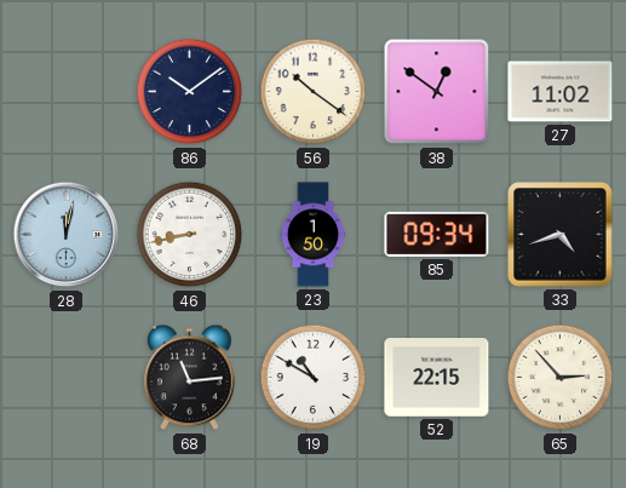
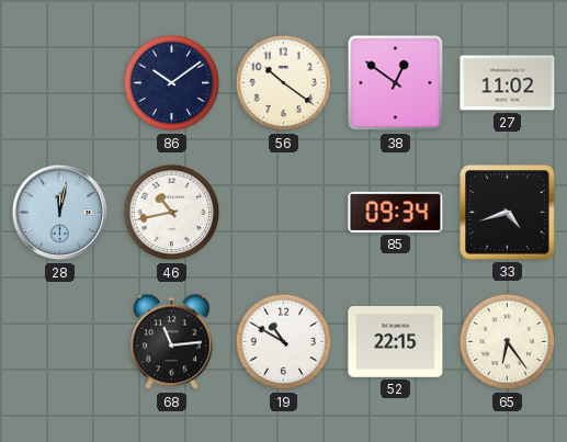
46: 8:43 -> 10:43 (172, 213)
23: 1:50 -> none (314, 235)
65: 2:53 -> 6:24 (508, 342)
